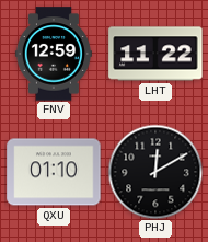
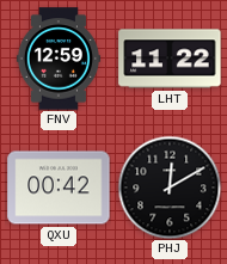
QXU: 01:10 -> 00:42 (59, 188)
